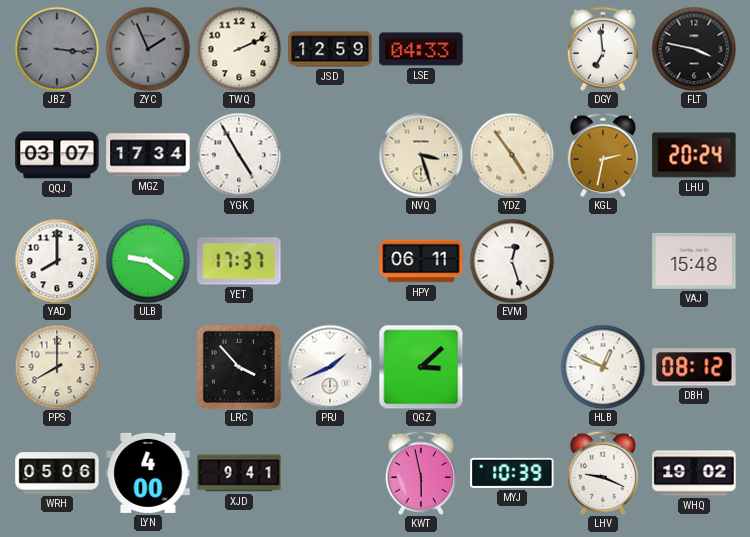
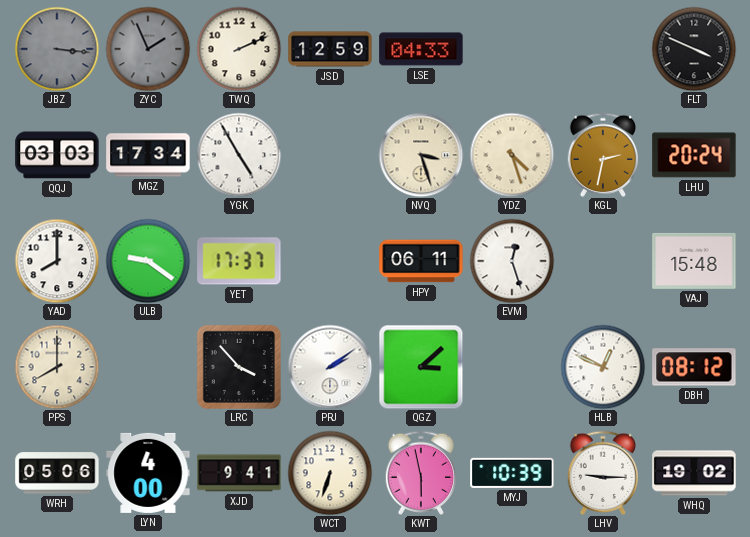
DGY: 6:59 -> none (602, 49)
FLT: 3:47 -> 3:49 (694, 49)
QQJ: 03:07 -> 03:03 (57, 155)
YDZ: 4:54 -> 4:27 (512, 155)
PRJ: 1:41 -> 2:09 (330, 367)
WCT: none -> 6:33 (330, 473)
LHV: 9:19 -> 9:15 (602, 473)
